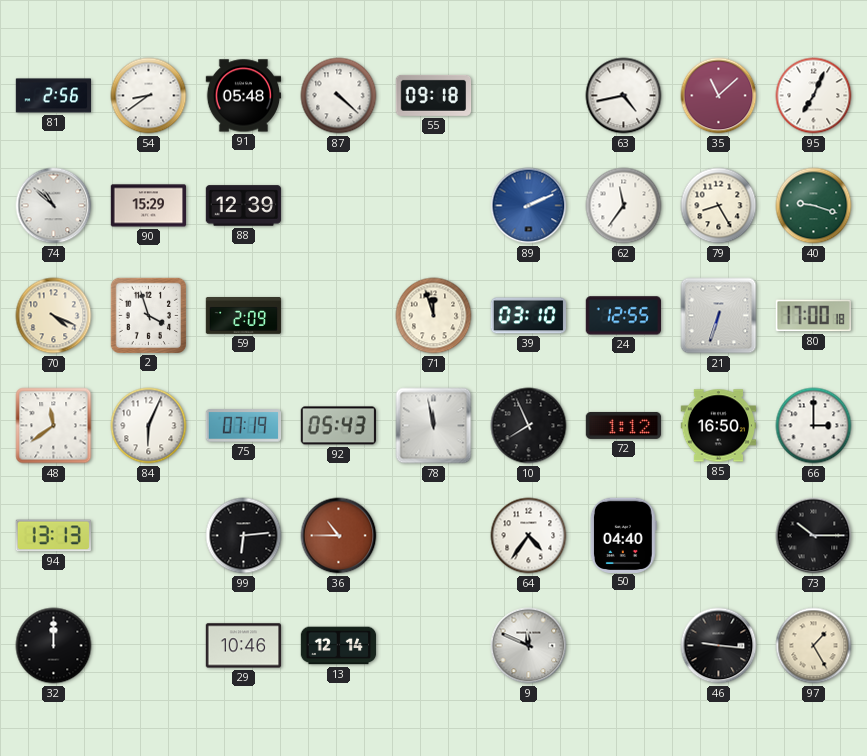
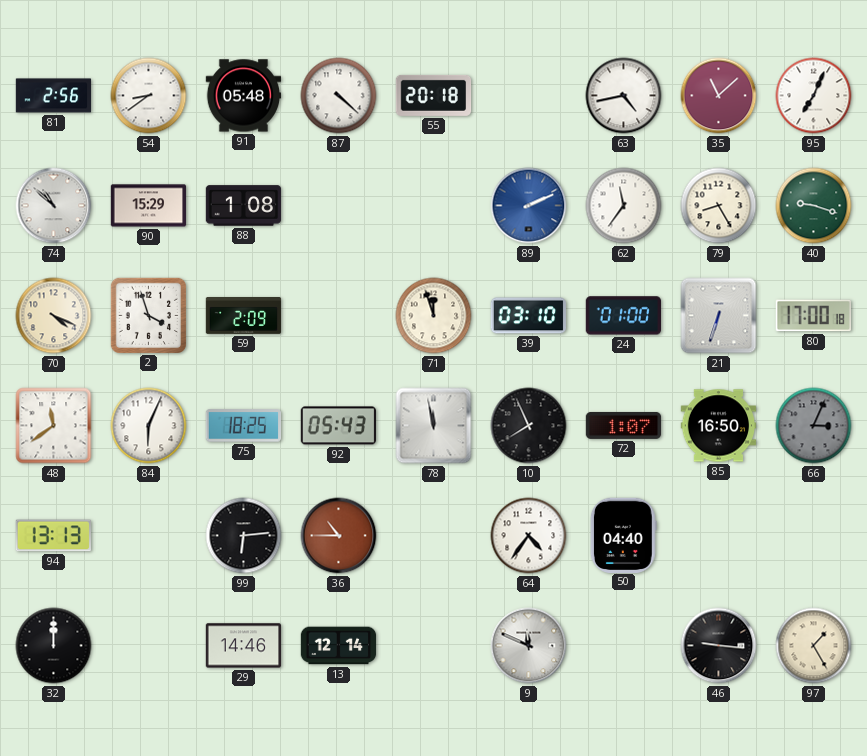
55: 09:18 -> 20:18 (434, 95)
88: 12:39 -> 1:08 (244, 206)
24: 12:55 -> 01:00 (623, 316)
75: 07:19 -> 18:25 (244, 426)
72: 1:12 -> 1:07 (624, 425)
66: 3:00 -> 3:04 (814, 426)
66 dial: white -> grey (814, 426)
73: 10:15 -> none (814, 536)
29: 10:46 -> 14:46 (244, 646)
